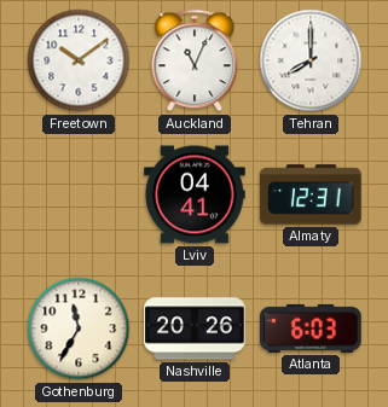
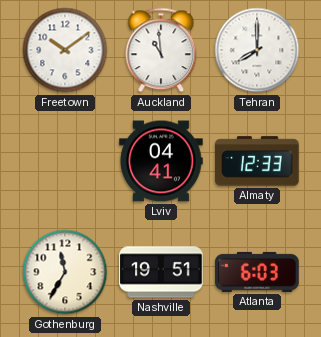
Auckland: 11:04 -> 10:59 (161, 50)
Almaty: 12:31 -> 12:33 (257, 161)
Nashville: 20:26 -> 19:51 (161, 272)
